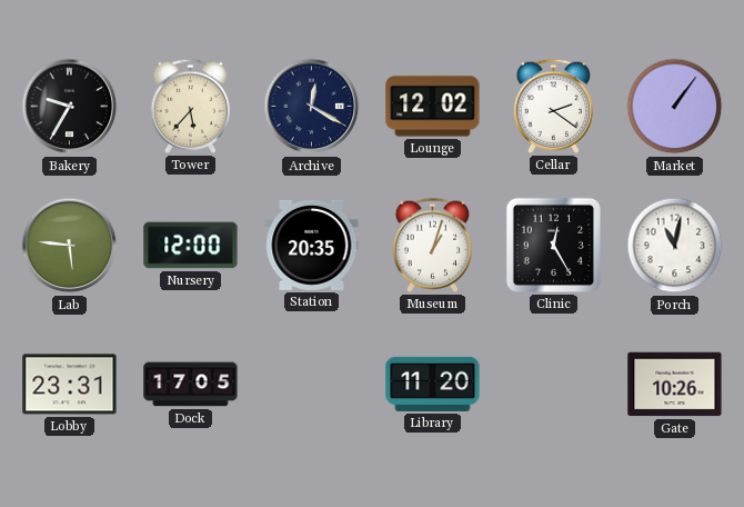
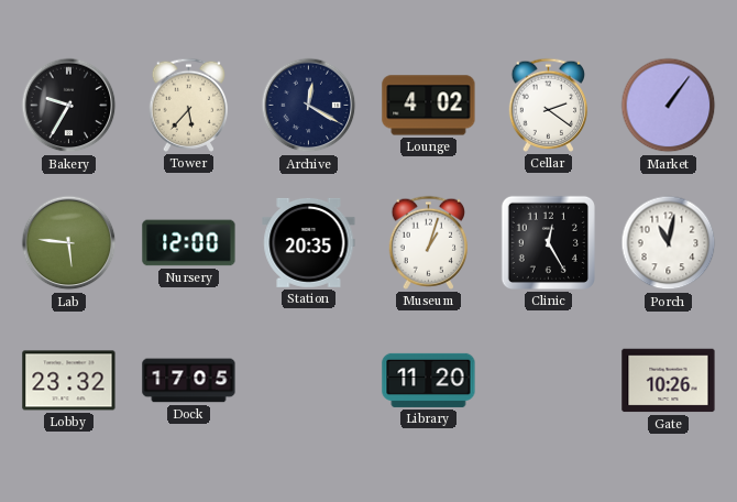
Lounge: 12:02 -> 4:02 (429, 106)
Lobby: 23:31 -> 23:32 (69, 381)
